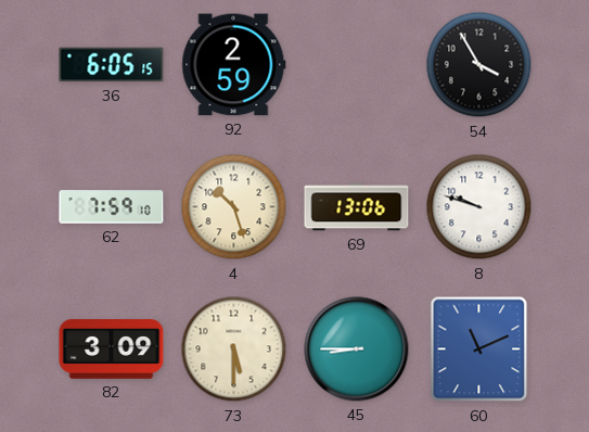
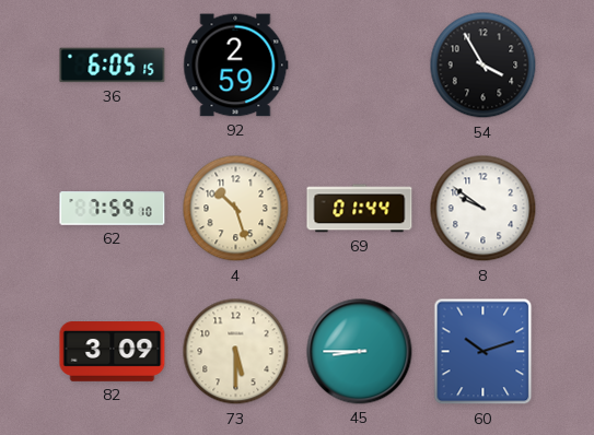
69: 13:06 -> 01:44 (360, 209)
8: 9:48 -> 9:51 (484, 209)
60: 11:11 -> 10:12 (484, 352)
